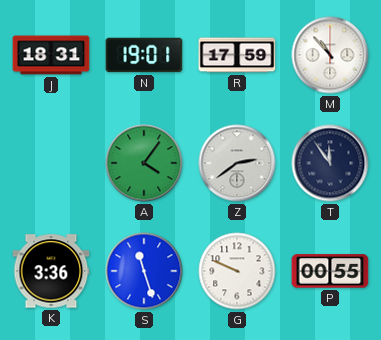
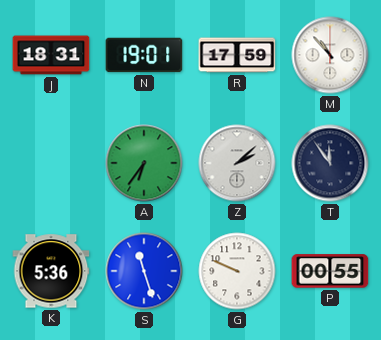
A: 4:06 -> 6:36 (144, 163)
Z: 2:39 -> 2:08 (237, 163)
K: 3:36 -> 5:36 (51, 271)
